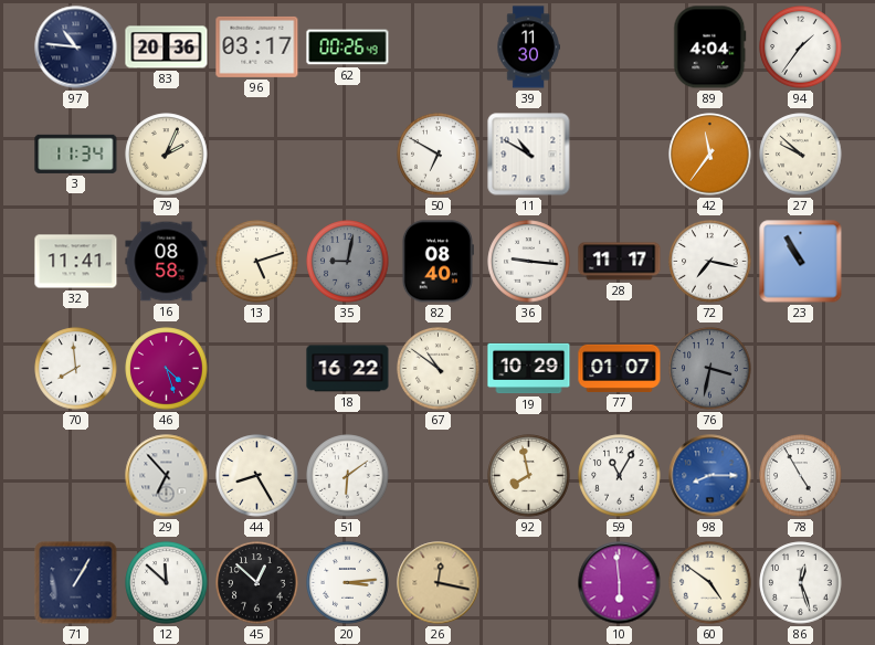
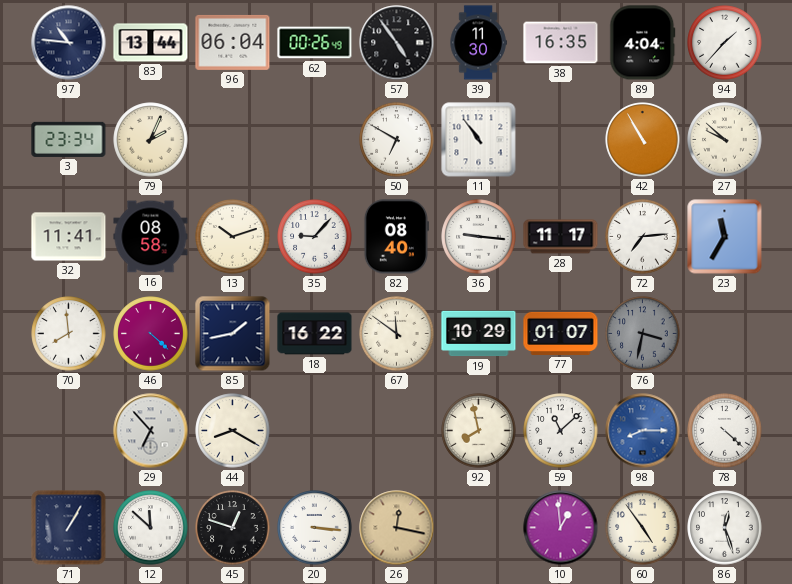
83: 20:36 -> 13:44 (151, 43)
96: 03:17 -> 06:04 (233, 42)
57: none -> 4:54 (397, 43)
38: none -> 16:35 (561, 43)
94: 1:36 -> 1:37 (725, 43)
3: 11:34 -> 23:34 (69, 139)
11: 10:50 -> 10:54 (479, 140)
42: 11:36 -> 10:55 (643, 140)
13: 5:12 -> 10:12 (233, 237)
35: 9:02 -> 9:07 (315, 237)
35 dial: grey -> white (315, 237)
72: 7:17 -> 7:14 (643, 237)
23: 10:55 -> 11:35 (725, 237)
46: 4:27 -> 4:22 (151, 334)
85: none -> 1:43 (233, 334)
67: 10:51 -> 11:51 (397, 334)
44: 8:25 -> 8:20 (233, 431)
51: 6:09 -> none (348, 476)
59: 11:05 -> 11:08 (561, 431)
78: 4:55 -> 4:22 (725, 431)
45: 12:52 -> 12:48 (233, 528)
20: 3:14 -> 3:16 (315, 528)
10: 5:59 -> 12:59 (561, 528)
60: 4:51 -> 4:54 (643, 528)
